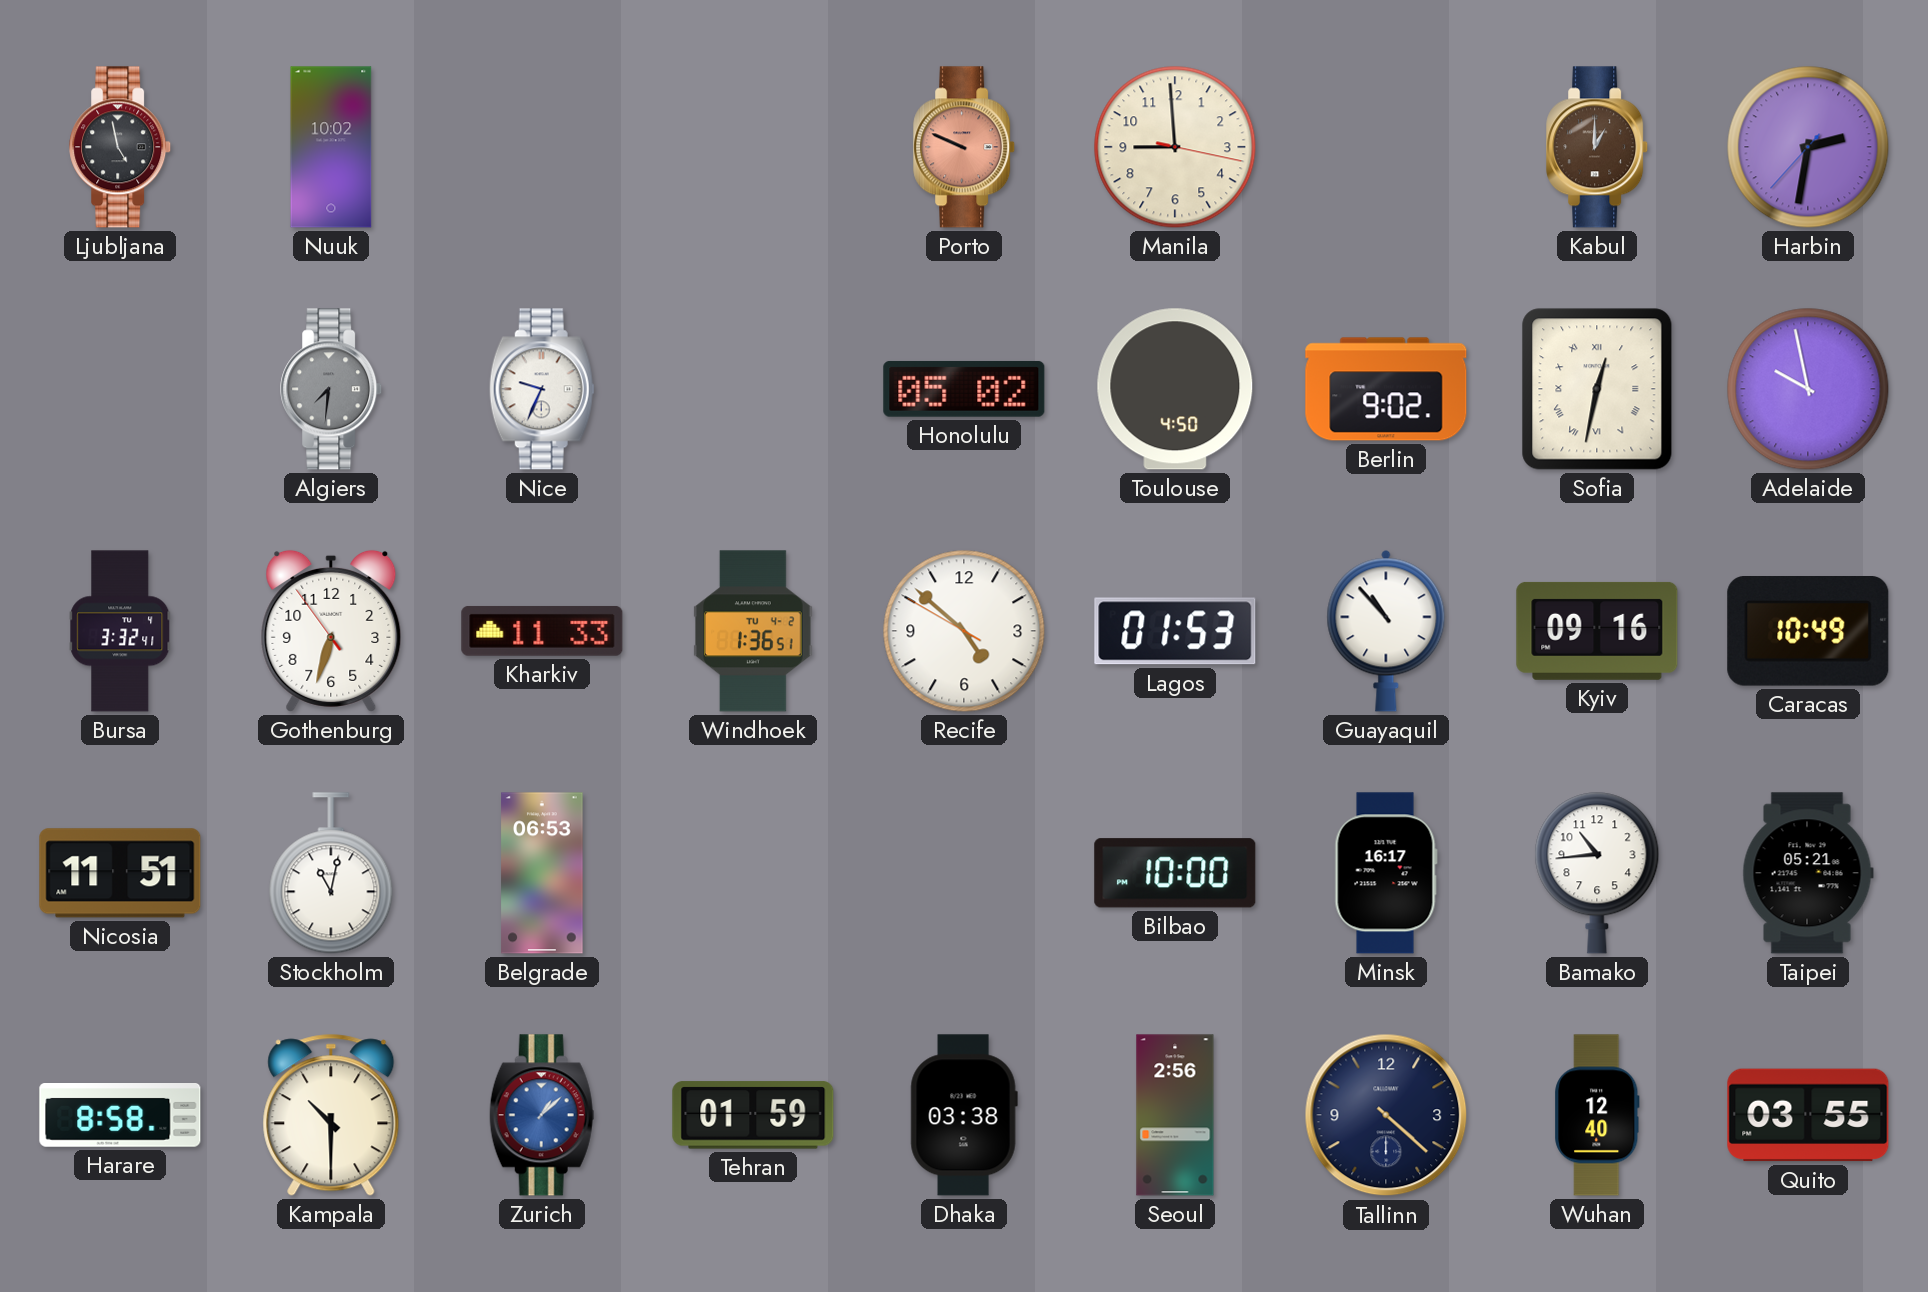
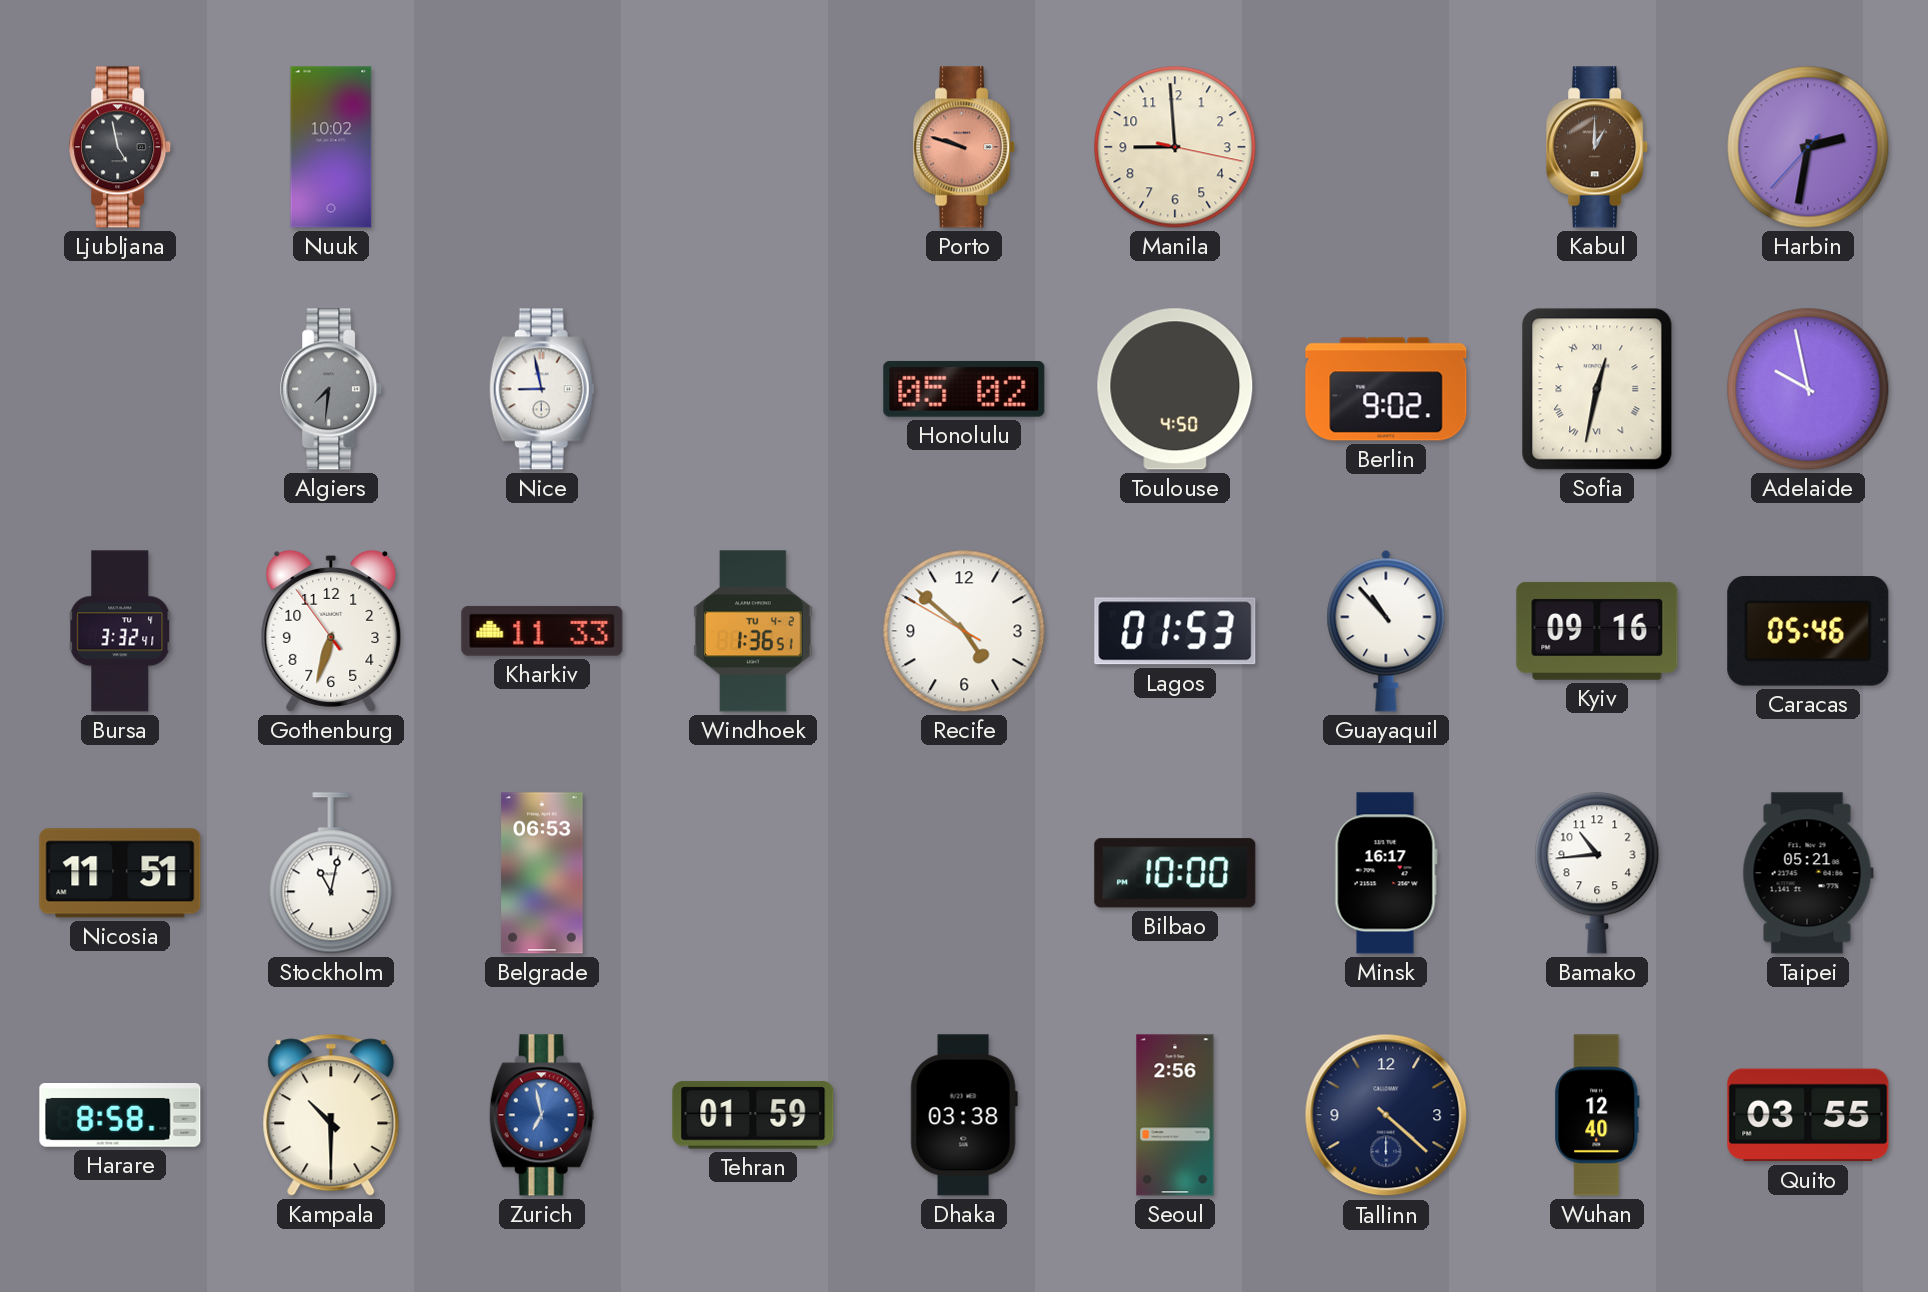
Porto: 9:49 -> 9:48 (965, 147)
Nice: 9:34 -> 8:58 (542, 389)
Caracas: 10:49 -> 05:46 (1808, 632)
Zurich: 1:08 -> 6:58 (542, 1115)
